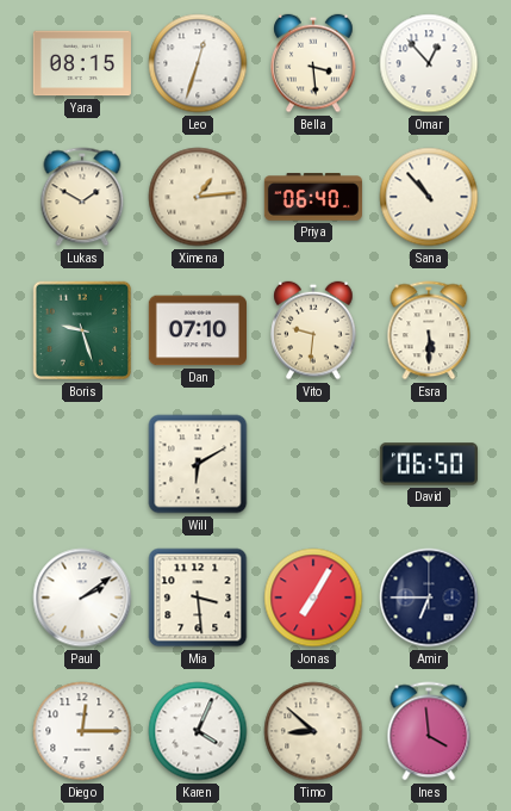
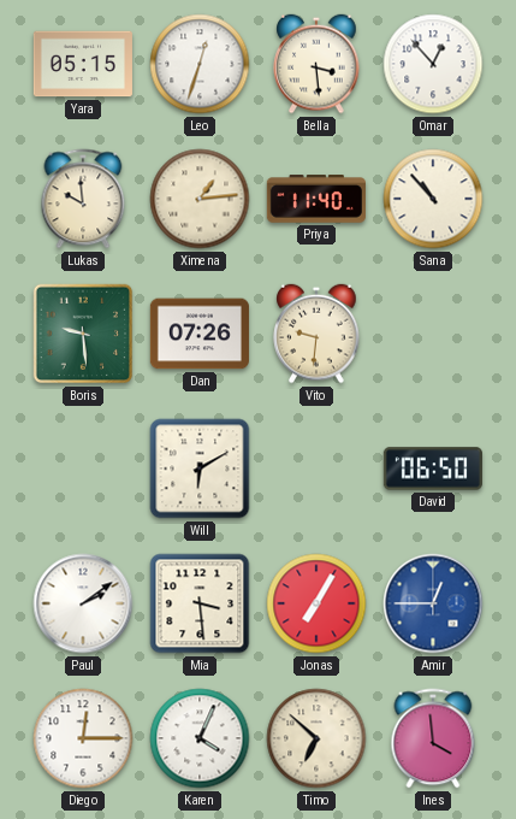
Yara: 08:15 -> 05:15 (83, 64)
Lukas: 1:50 -> 9:59 (83, 199)
Priya: 06:40 -> 11:40 (316, 199)
Boris: 9:27 -> 9:29 (83, 334)
Dan: 07:10 -> 07:26 (200, 334)
Esra: 5:30 -> none (429, 330)
Amir: 6:45 -> 12:45 (433, 603)
Amir dial: navy -> blue (433, 603)
Timo: 8:52 -> 6:52 (316, 738)
